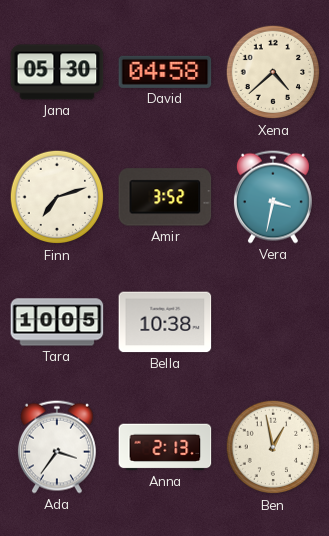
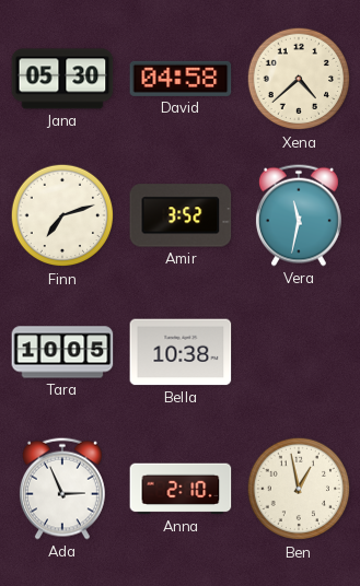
Vera: 3:32 -> 11:32 (299, 215)
Ada: 3:36 -> 2:56 (62, 489)
Anna: 2:13 -> 2:10 (181, 489)
